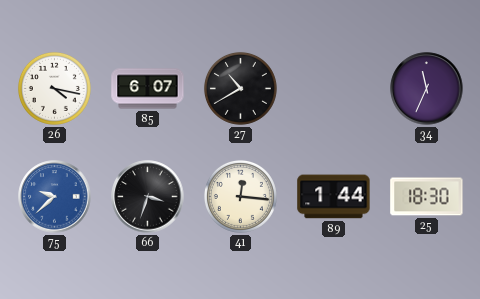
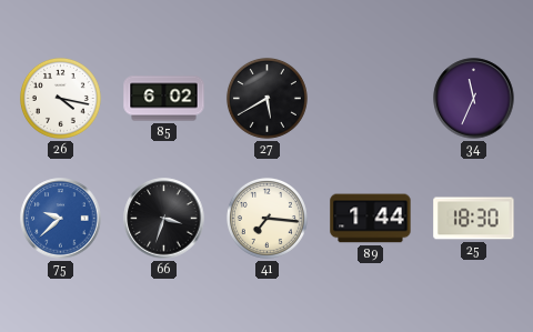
85: 6:07 -> 6:02 (164, 99)
27: 10:40 -> 5:40 (266, 98)
41: 12:16 -> 7:16 (266, 218)
